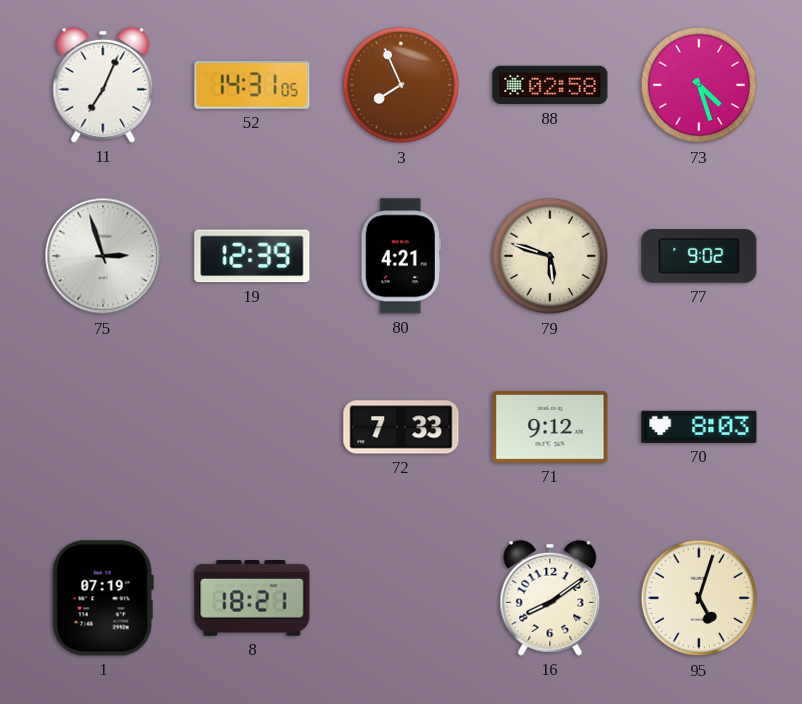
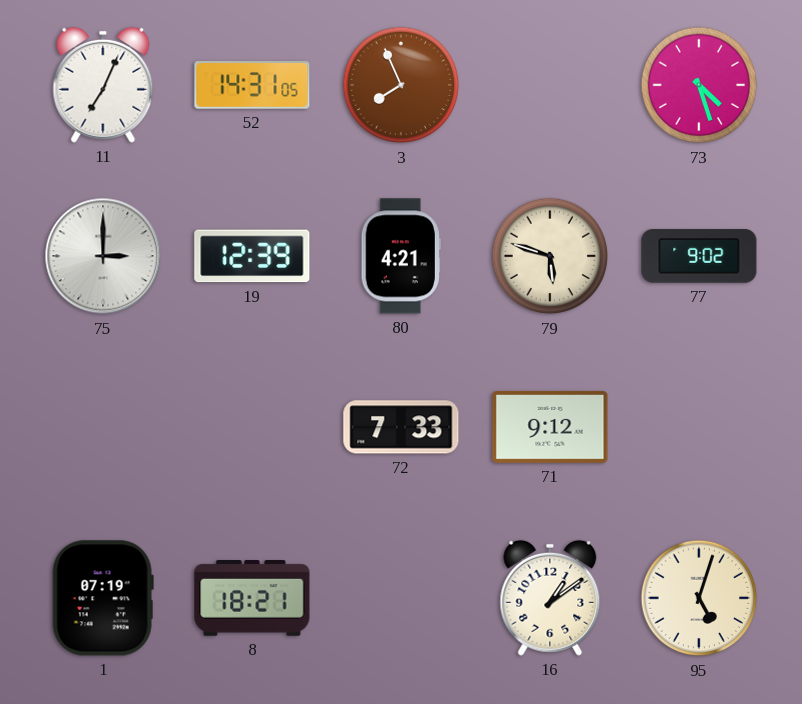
88: 02:58 -> none (550, 85)
75: 2:57 -> 3:00 (103, 256)
70: 8:03 -> none (699, 427)
16: 8:09 -> 1:09 (550, 598)
